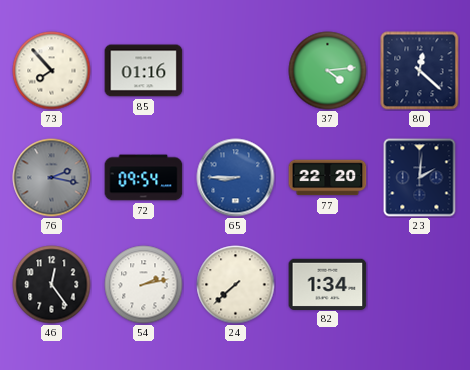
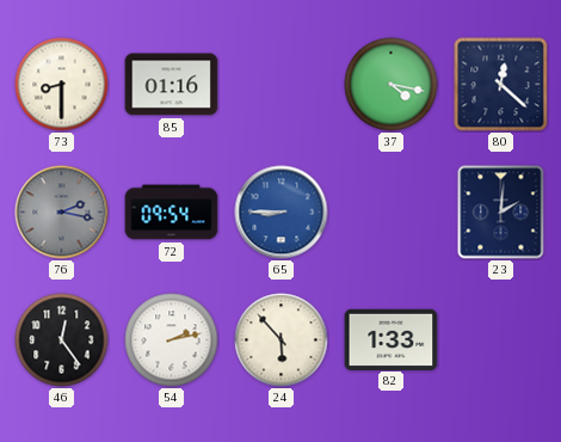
73: 7:53 -> 8:30 (62, 85)
37: 4:14 -> 4:17 (392, 85)
77: 22:20 -> none (328, 178)
24: 7:38 -> 5:53 (282, 340)
82: 1:34 -> 1:33 (392, 339)
